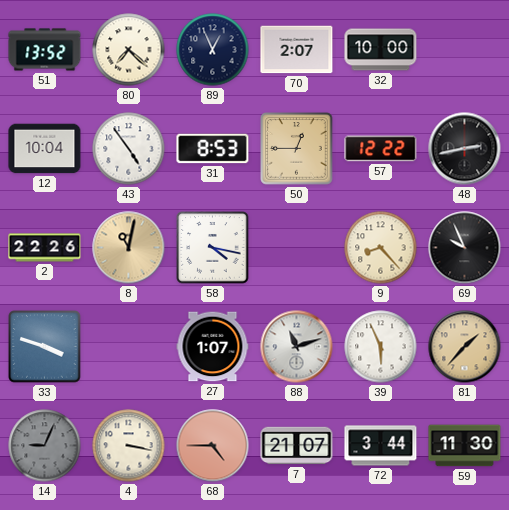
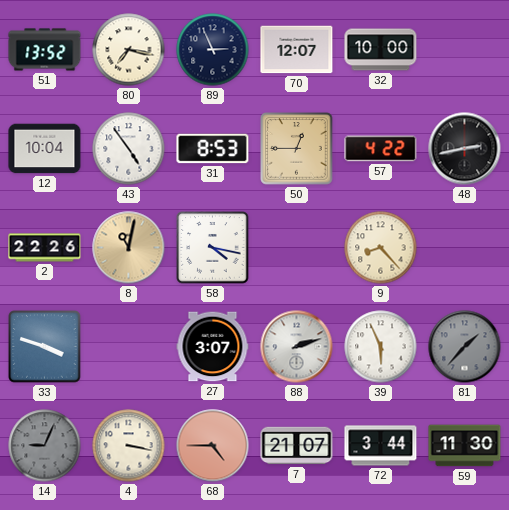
80: 7:22 -> 7:17 (129, 50)
89: 12:56 -> 2:56 (213, 50)
70: 2:07 -> 12:07 (297, 50)
57: 12:22 -> 4:22 (381, 149)
69: 9:56 -> none (465, 248)
27: 1:07 -> 3:07 (213, 347)
88: 11:12 -> 2:12 (297, 347)
81 dial: champagne -> grey (465, 347)
